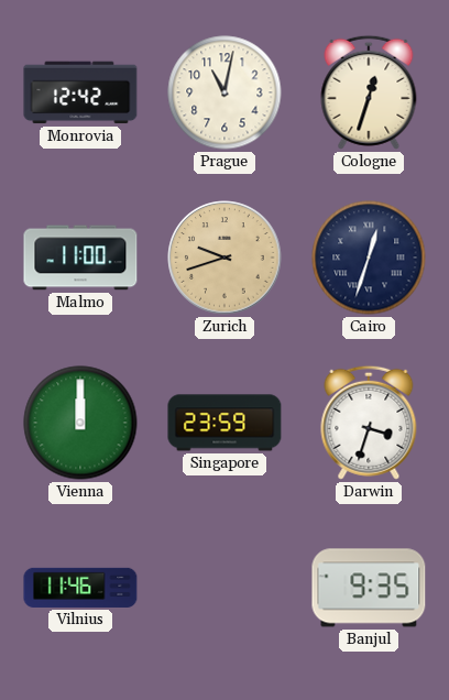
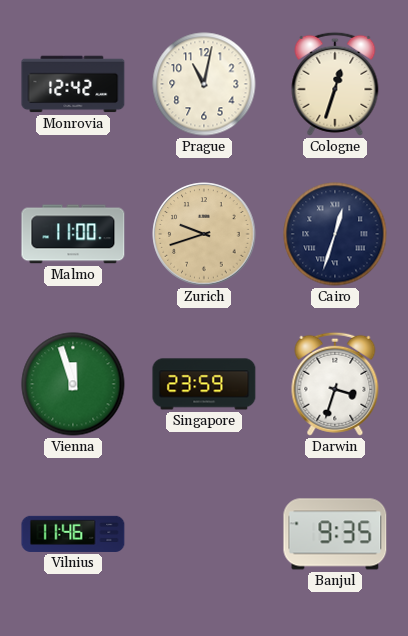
Vienna: 12:00 -> 11:57 (73, 384)
